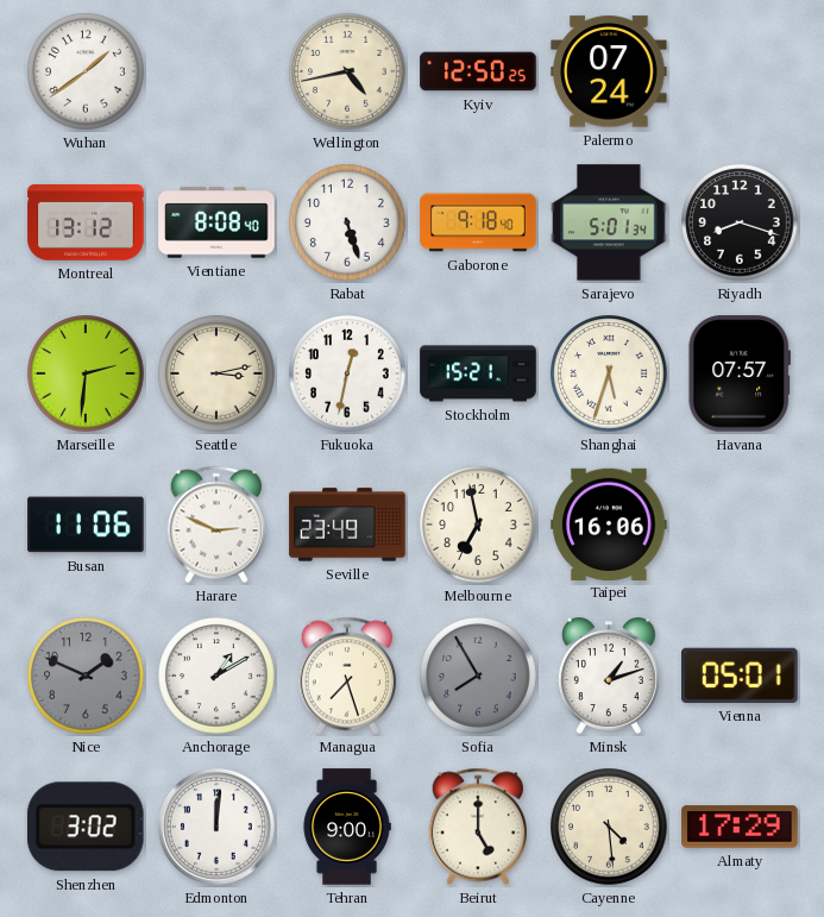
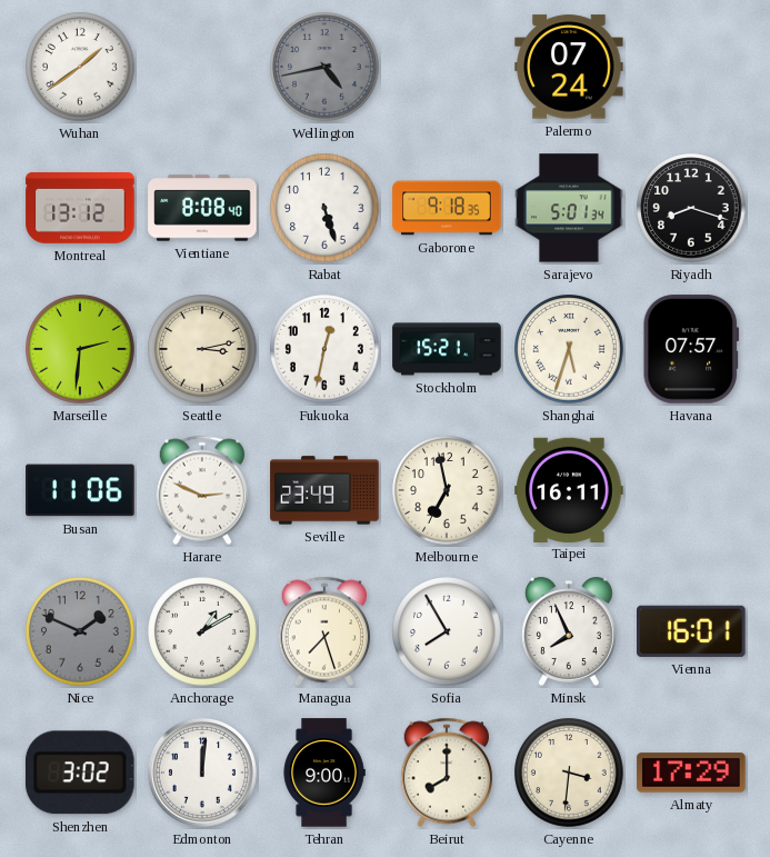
Wellington dial: cream -> grey (324, 67)
Kyiv: 12:50 -> none (478, 71)
Gaborone: 9:18:40 -> 9:18:35 (447, 208)
Taipei: 16:06 -> 16:11 (569, 489)
Sofia dial: grey -> white (447, 631)
Minsk: 1:12 -> 7:56 (569, 631)
Vienna: 05:01 -> 16:01 (691, 631)
Beirut: 5:00 -> 8:00 (446, 773)
Cayenne: 4:29 -> 3:31 (569, 773)
